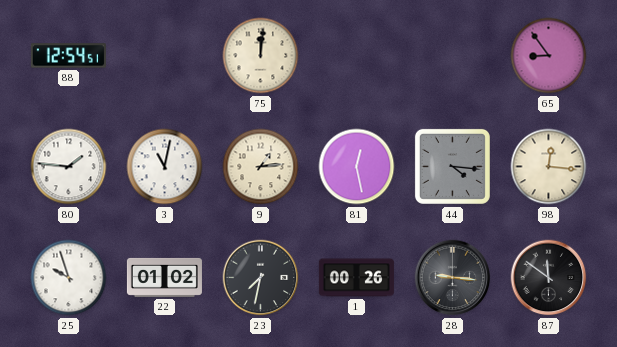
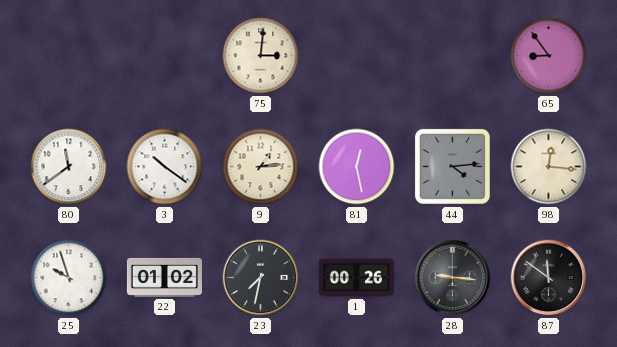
88: 12:54 -> none (68, 56)
75: 12:01 -> 3:01 (261, 56)
80: 1:46 -> 11:39 (69, 167)
3: 11:02 -> 10:21 (165, 167)
44: 4:16 -> 4:14 (452, 166)
